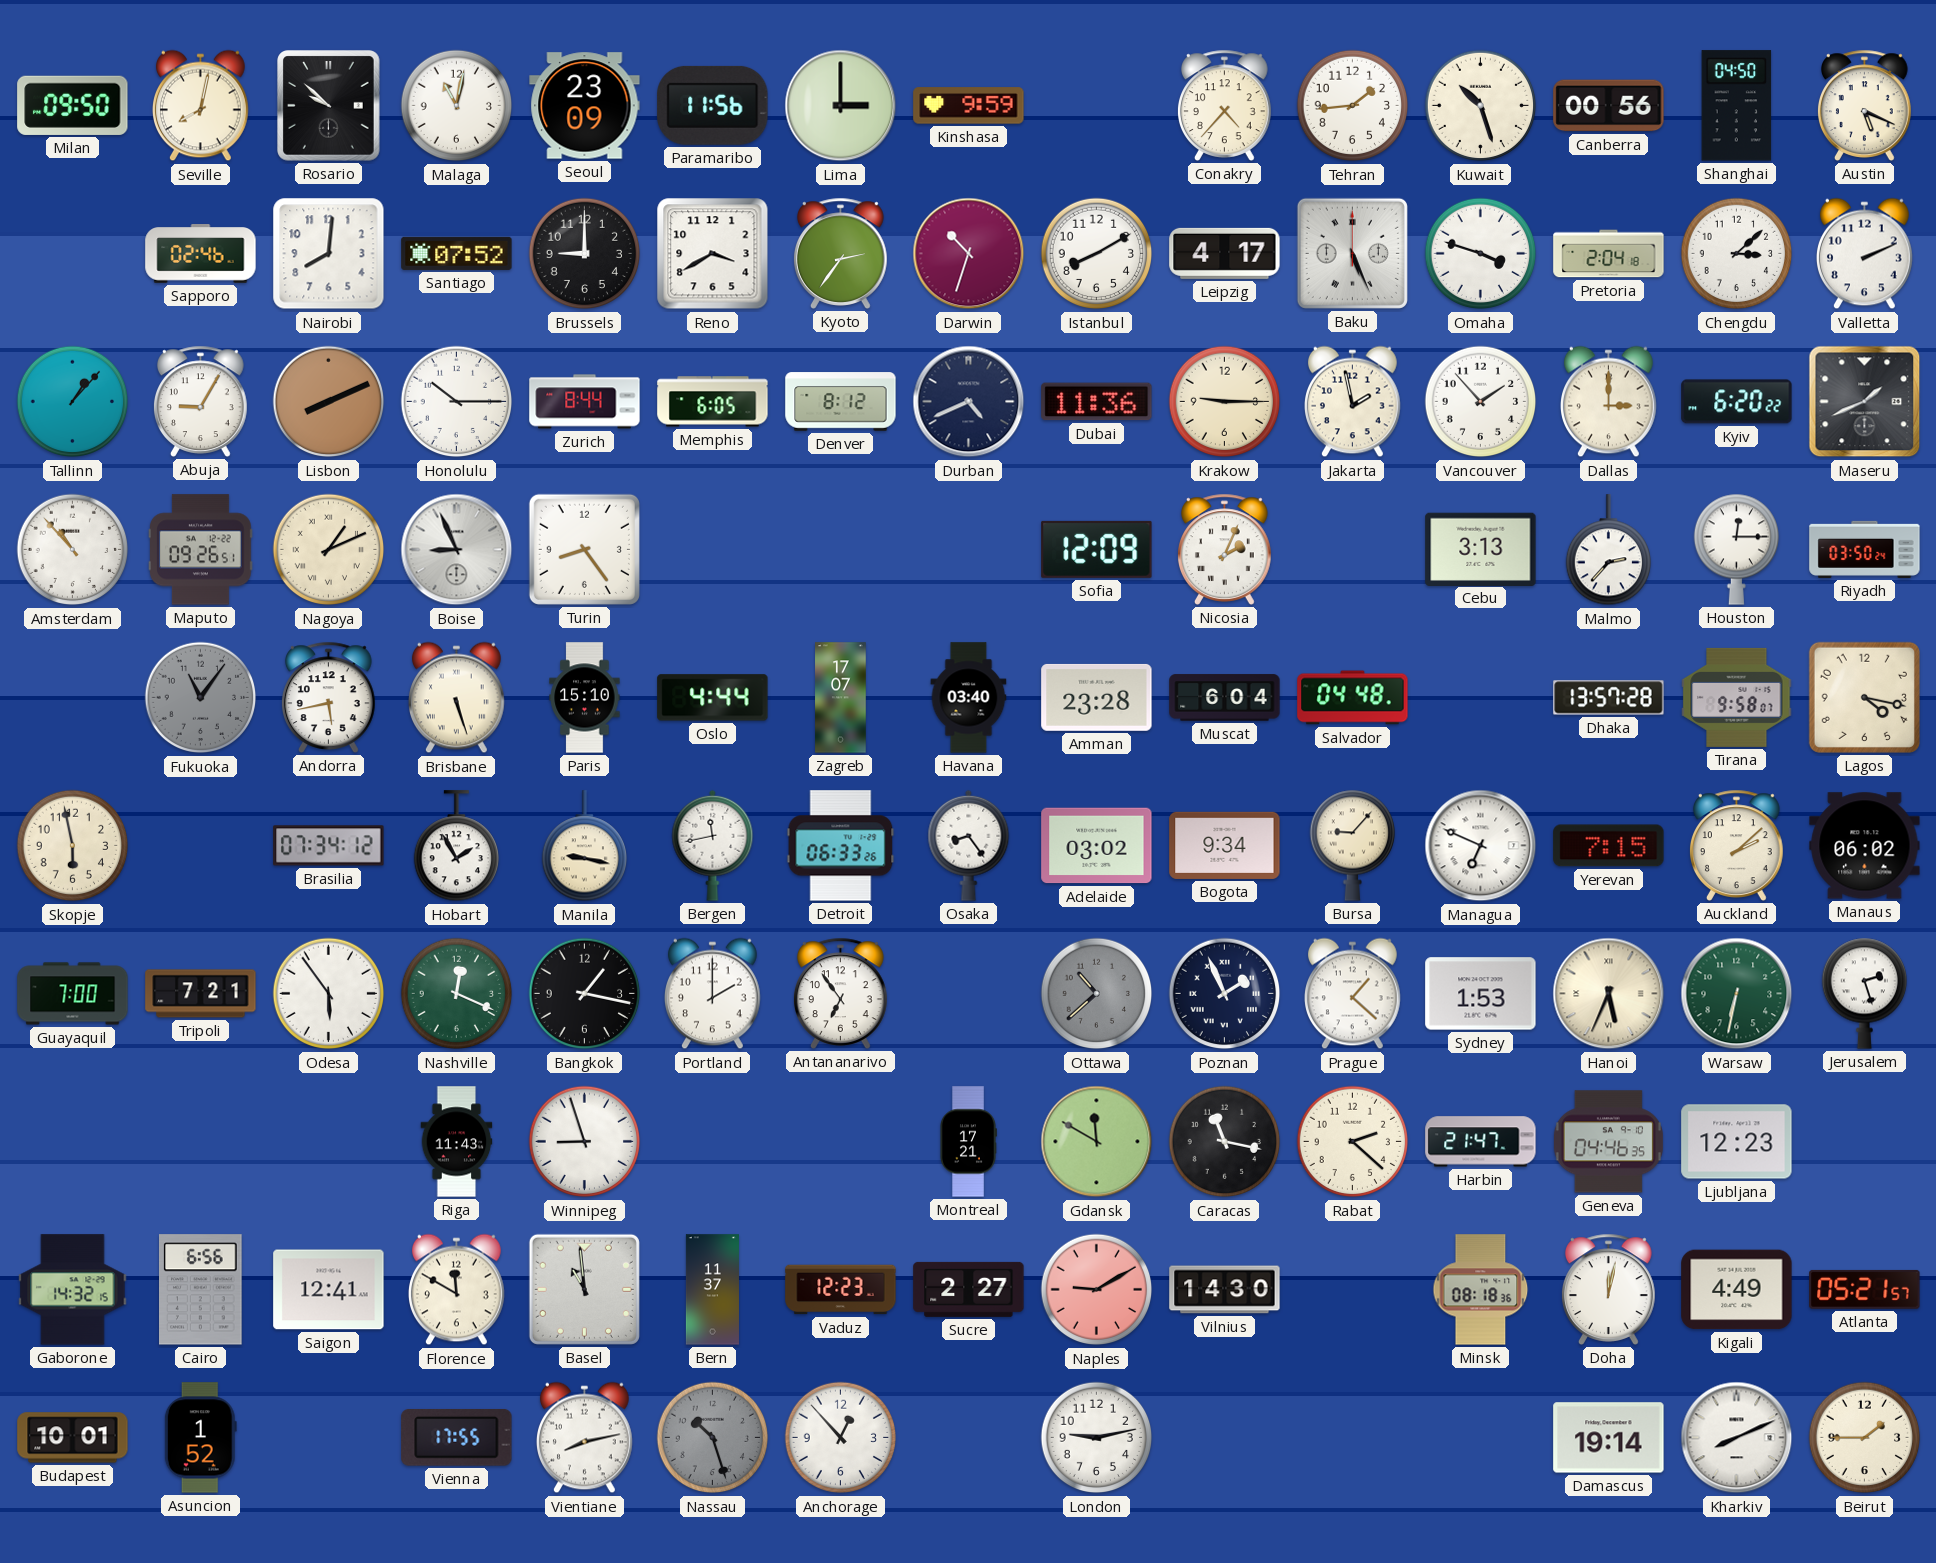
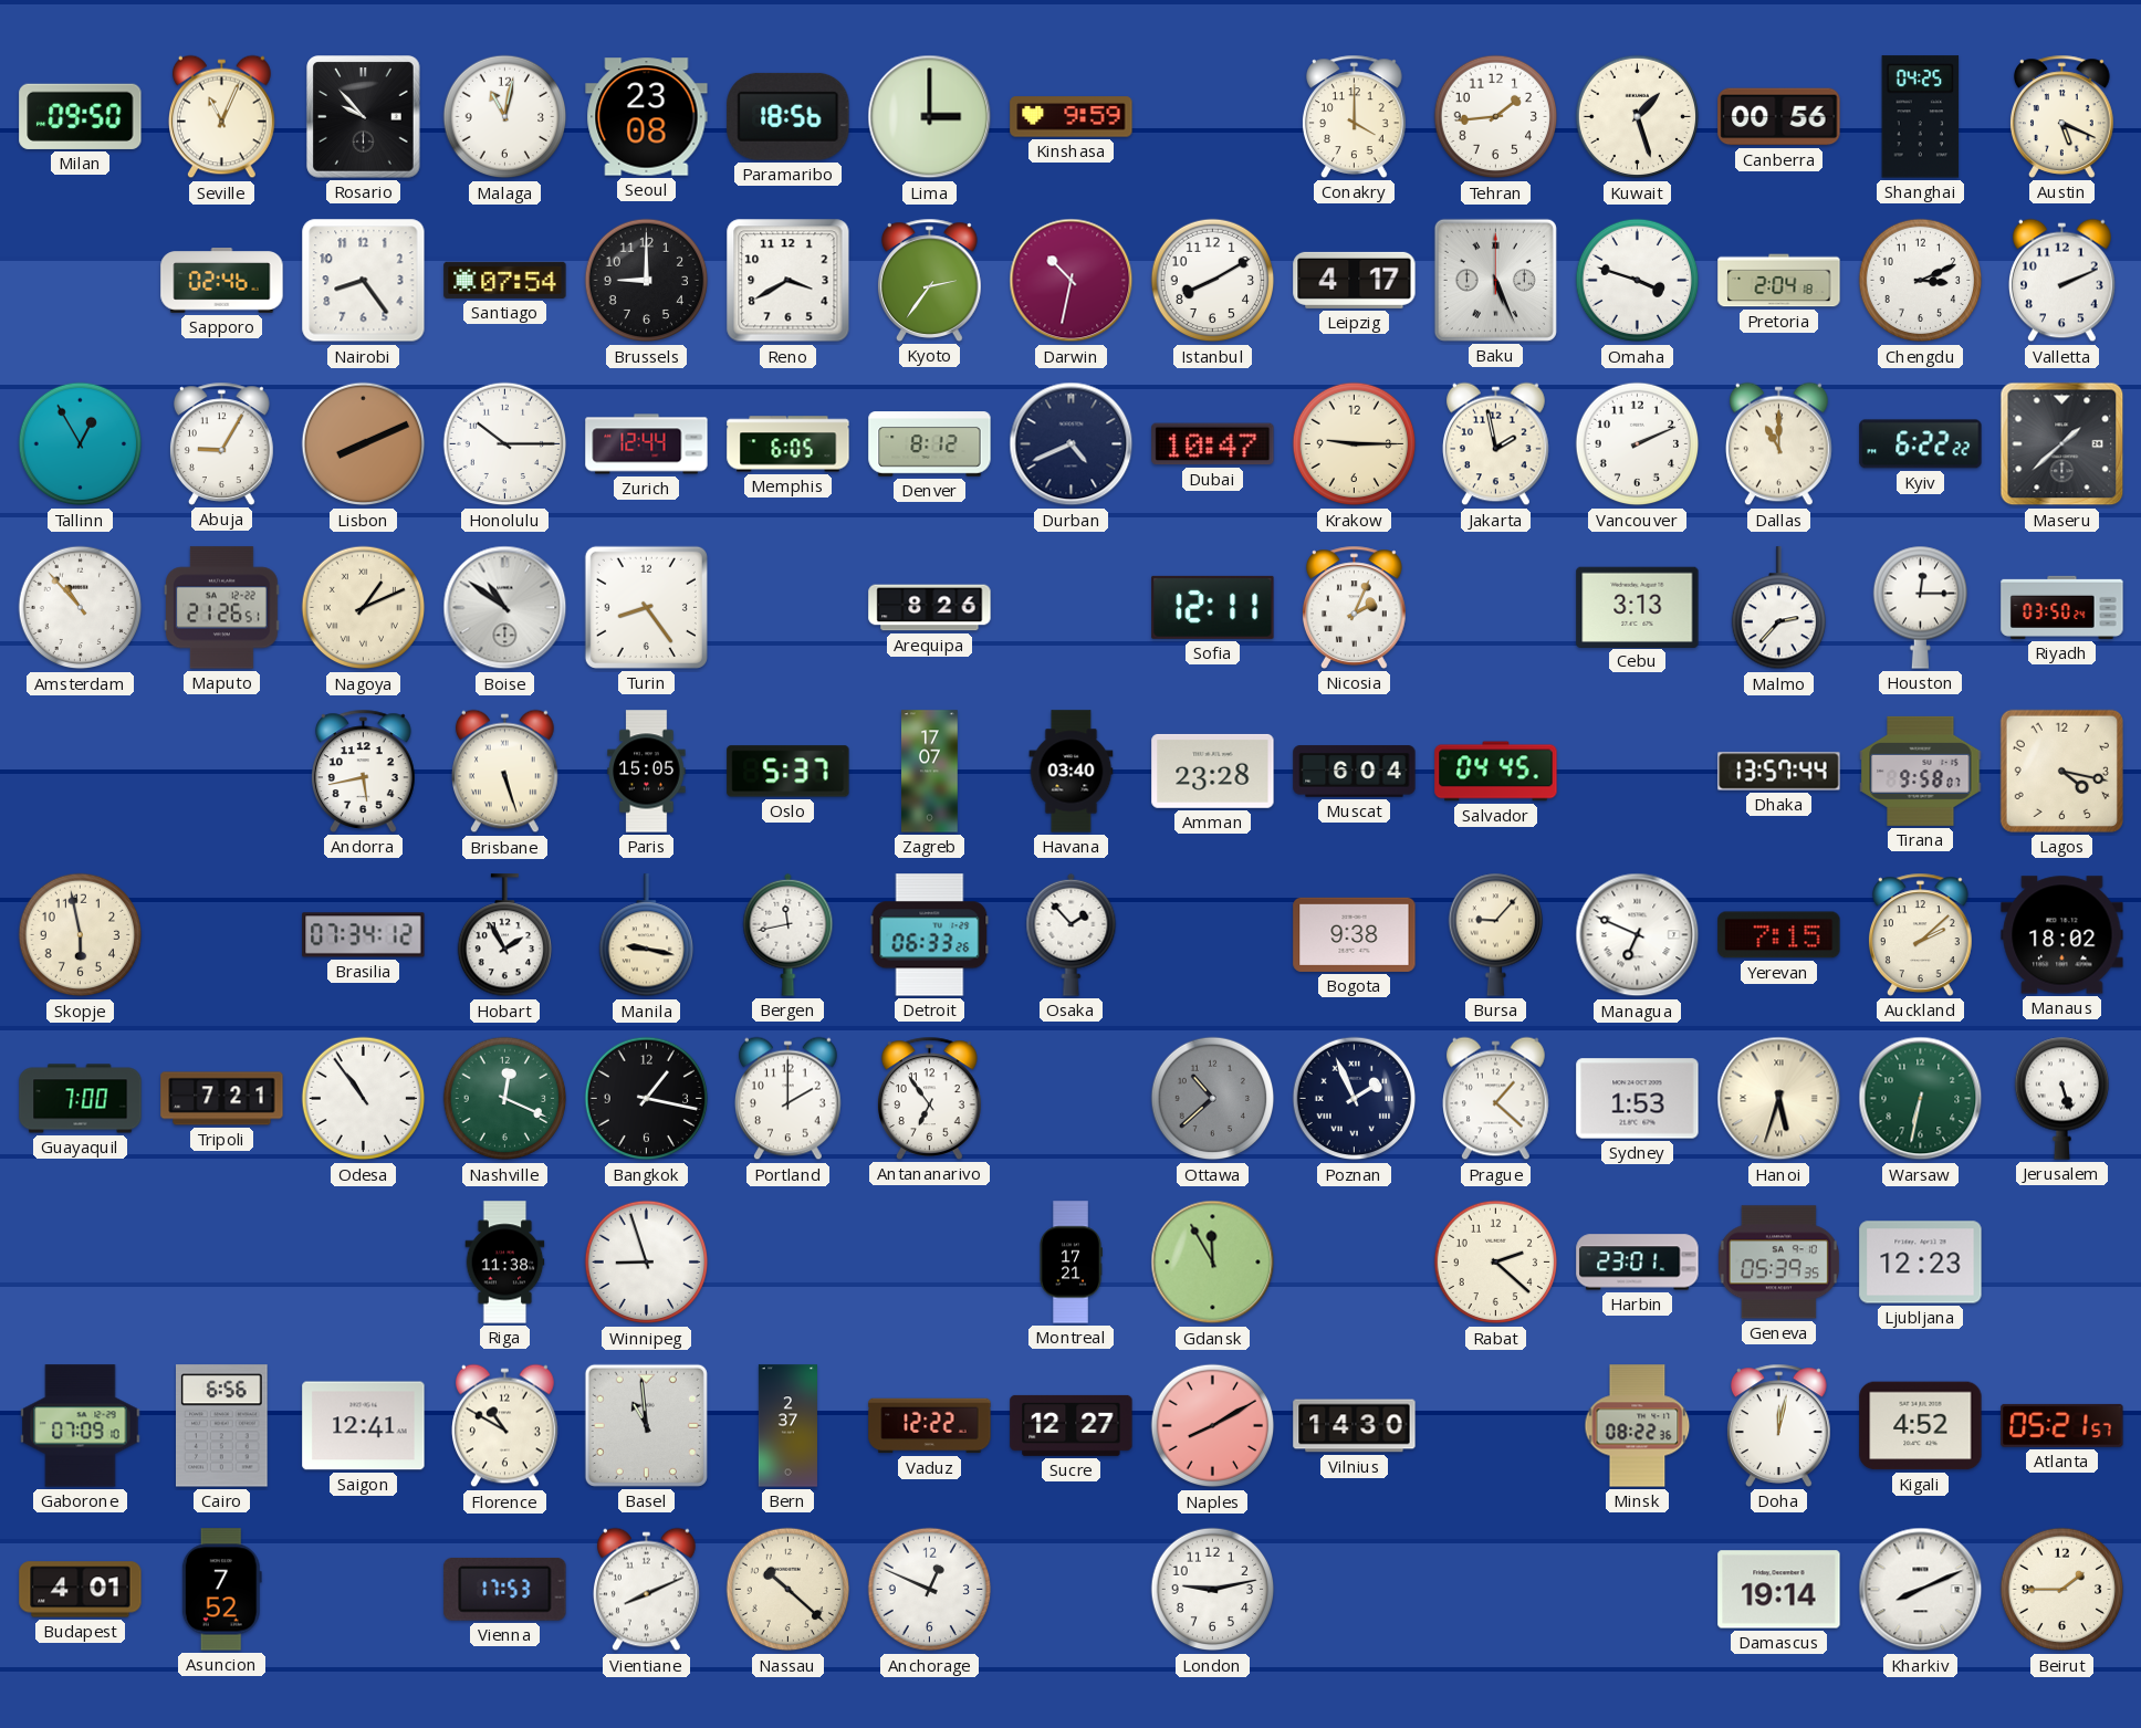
Seville: 8:02 -> 11:04 (222, 117)
Rosario: 9:52 -> 9:53 (364, 117)
Seoul: 23:09 -> 23:08 (647, 117)
Paramaribo: 11:56 -> 18:56 (788, 116)
Conakry: 4:37 -> 4:00 (1355, 116)
Kuwait: 10:27 -> 1:27 (1638, 117)
Shanghai: 04:50 -> 04:25 (1921, 117)
Nairobi: 8:01 -> 8:24 (364, 281)
Santiago: 07:52 -> 07:54 (505, 280)
Darwin: 10:33 -> 10:32 (1072, 281)
Chengdu: 3:08 -> 3:11 (1921, 281)
Tallinn: 1:07 -> 12:55 (81, 444)
Zurich: 8:44 -> 12:44 (647, 444)
Dubai: 11:36 -> 10:47 (1213, 444)
Vancouver: 1:53 -> 2:11 (1638, 444)
Dallas: 3:00 -> 11:00 (1779, 444)
Kyiv: 6:20 -> 6:22 (1921, 444)
Maseru: 1:41 -> 1:38 (2062, 444)
Maputo: 09:26 -> 21:26 (222, 608)
Boise: 8:56 -> 10:51 (505, 608)
Arequipa: none -> 8:26 (930, 608)
Sofia: 12:09 -> 12:11 (1213, 607)
Fukuoka: 11:06 -> none (201, 698)
Paris: 15:10 -> 15:05 (647, 772)
Oslo: 4:44 -> 5:37 (788, 772)
Salvador: 04:48 -> 04:45 (1496, 772)
Dhaka: 13:57:28 -> 13:57:44 (1779, 772)
Osaka: 8:24 -> 1:53 (1072, 934)
Adelaide: 03:02 -> none (1097, 846)
Bogota: 9:34 -> 9:38 (1355, 934)
Manaus: 06:02 -> 18:02 (2062, 935)
Odesa: 5:54 -> 10:54 (364, 1099)
Hanoi: 5:34 -> 5:33 (1779, 1099)
Jerusalem: 2:27 -> 5:27 (2061, 1098)
Riga: 11:43 -> 11:38 (505, 1263)
Gdansk: 11:50 -> 11:55 (1213, 1263)
Caracas: 11:17 -> none (1225, 1142)
Harbin: 21:47 -> 23:01 (1638, 1263)
Geneva: 04:46 -> 05:39 (1778, 1263)
Gaborone: 14:32 -> 07:09 (81, 1426)
Florence: 11:50 -> 10:50 (505, 1426)
Bern: 11:37 -> 2:37 (787, 1426)
Vaduz: 12:23 -> 12:22 (930, 1426)
Sucre: 2:27 -> 12:27 (1072, 1425)
Naples: 9:10 -> 8:10 (1213, 1426)
Minsk: 08:18 -> 08:22 (1638, 1426)
Kigali: 4:49 -> 4:52 (1921, 1426)
Budapest: 10:01 -> 4:01 (81, 1590)
Asuncion: 1:52 -> 7:52 (221, 1590)
Vienna: 17:55 -> 17:53 (505, 1589)
Vientiane: 8:13 -> 8:11 (647, 1590)
Nassau: 10:27 -> 10:22 (788, 1590)
Nassau dial: grey -> cream (788, 1590)
Anchorage: 12:53 -> 12:49 (930, 1590)
